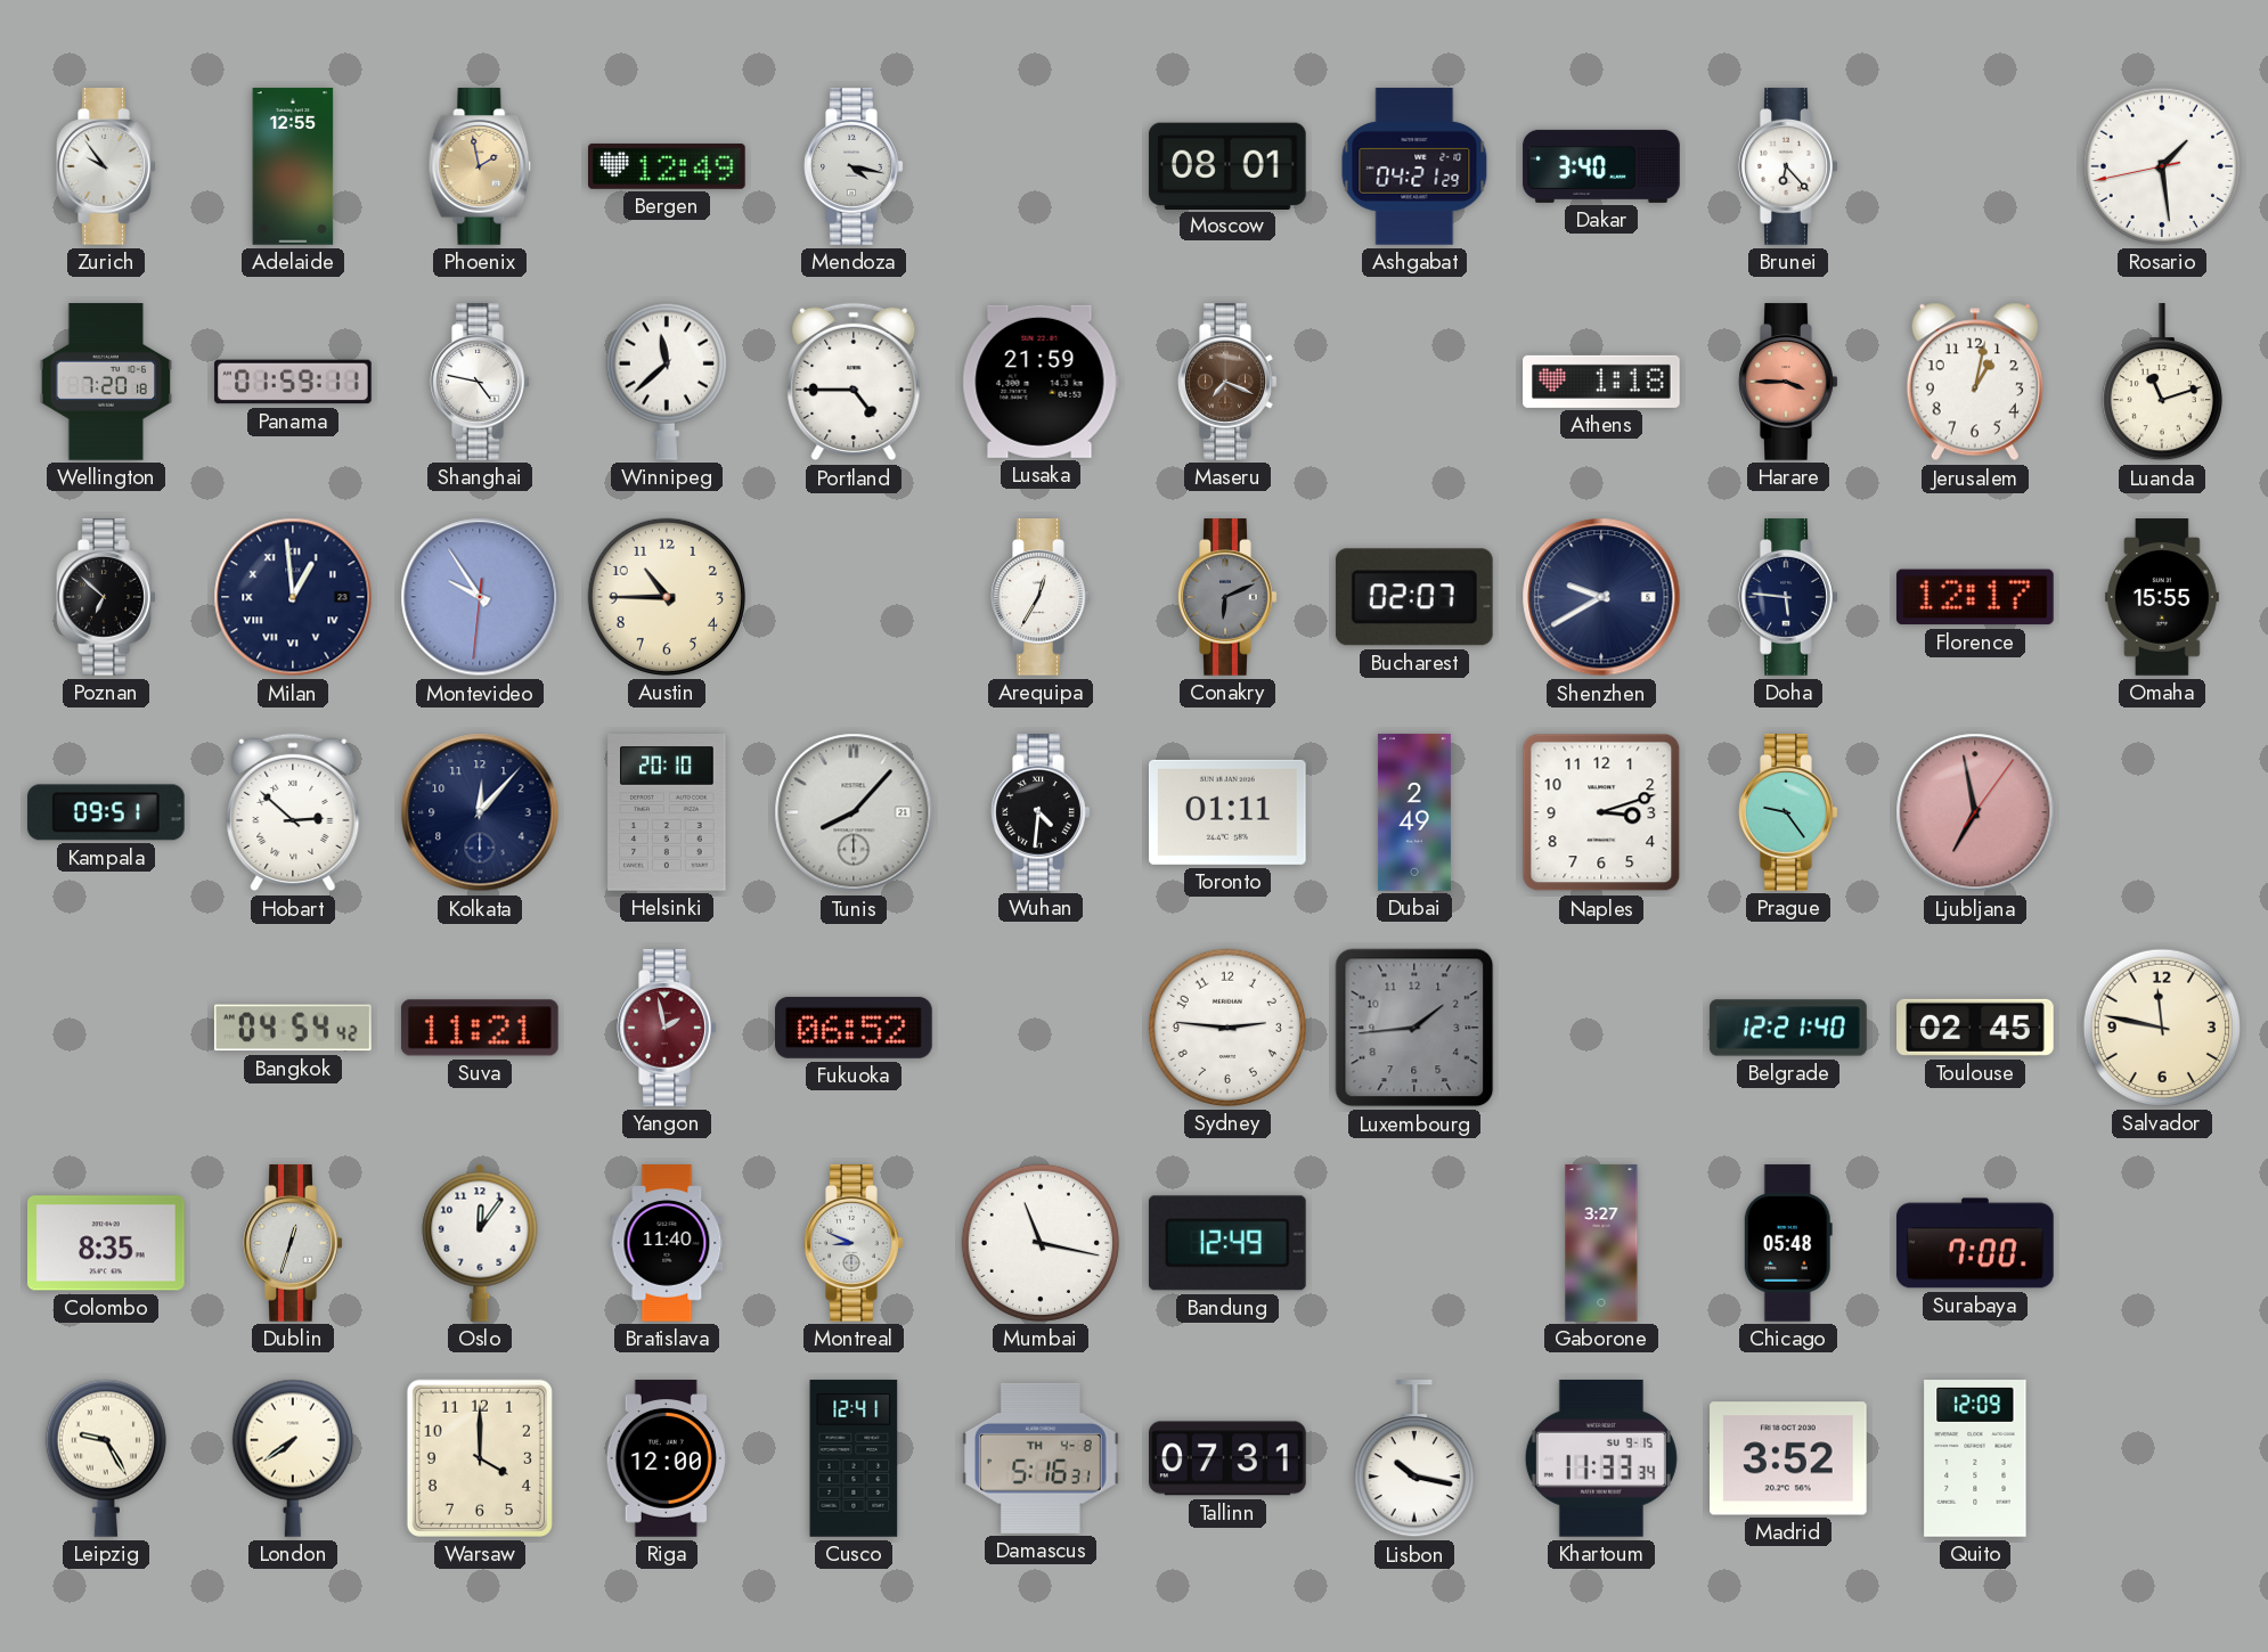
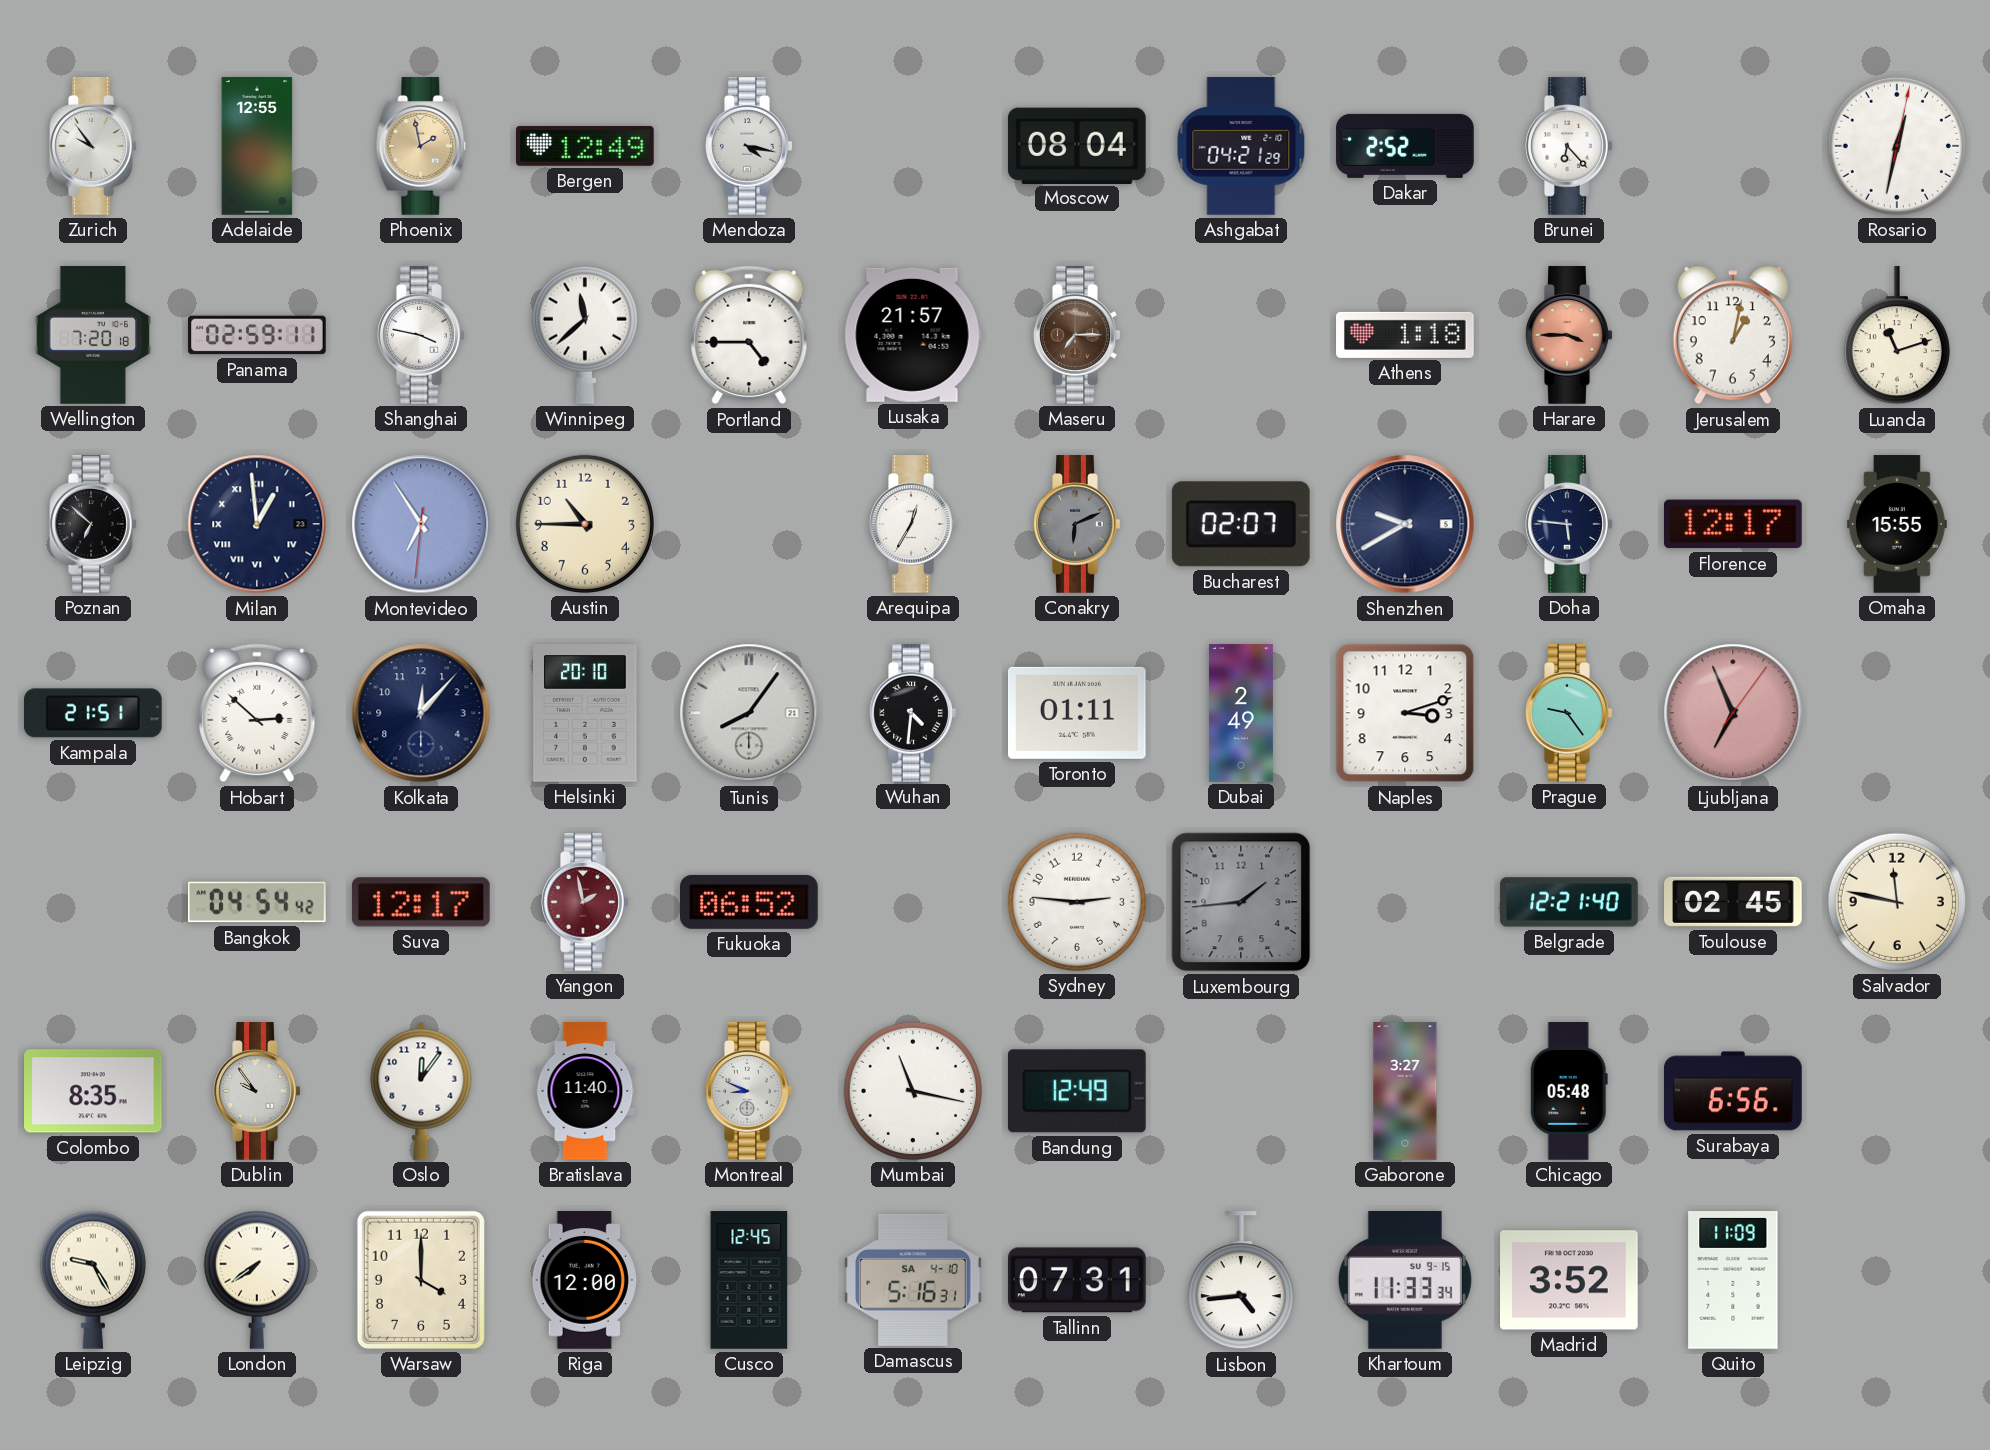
Moscow: 08:01 -> 08:04 (1077, 145)
Dakar: 3:40 -> 2:52 (1405, 146)
Rosario: 1:28 -> 12:32 (1897, 146)
Panama: 01:59 -> 02:59 (257, 335)
Shanghai: 4:47 -> 3:47 (421, 335)
Lusaka: 21:59 -> 21:57 (913, 335)
Maseru: 7:19 -> 7:15 (1077, 335)
Montevideo: 9:54 -> 6:54 (421, 524)
Kampala: 09:51 -> 21:51 (94, 713)
Tunis: 8:07 -> 8:06 (749, 713)
Ljubljana: 6:58 -> 6:56 (1733, 713)
Suva: 11:21 -> 12:17 (421, 902)
Dublin: 12:33 -> 9:54 (257, 1091)
Surabaya: 7:00 -> 6:56 (1734, 1091)
Cusco: 12:41 -> 12:45 (749, 1280)
Damascus date: TH 4-8 -> SA 4-10 (914, 1280)
Lisbon: 10:17 -> 4:44 (1241, 1281)
Quito: 12:09 -> 11:09 (1733, 1280)
